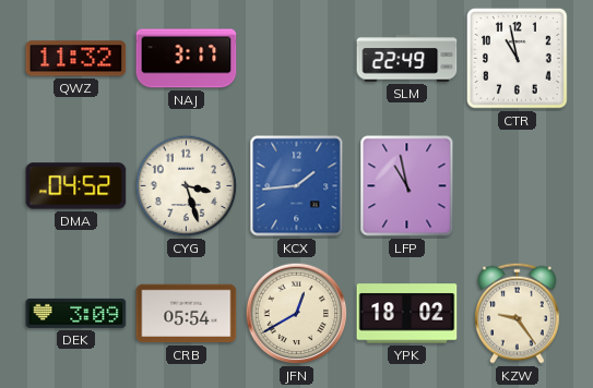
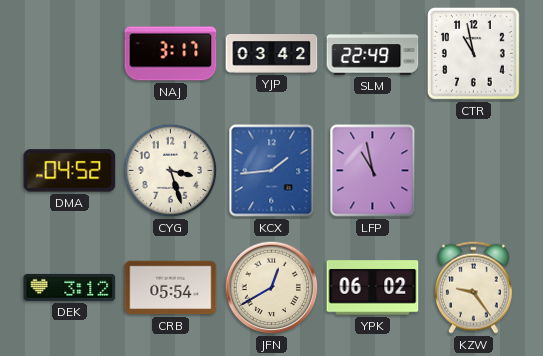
QWZ: 11:32 -> none (76, 59)
YJP: none -> 03:42 (272, 54)
DEK: 3:09 -> 3:12 (70, 287)
YPK: 18:02 -> 06:02 (373, 288)
